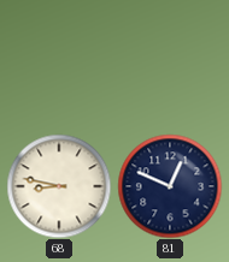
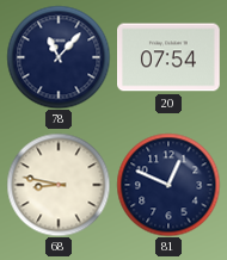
78: none -> 11:07 (59, 57)
20: none -> 07:54 (170, 57)
